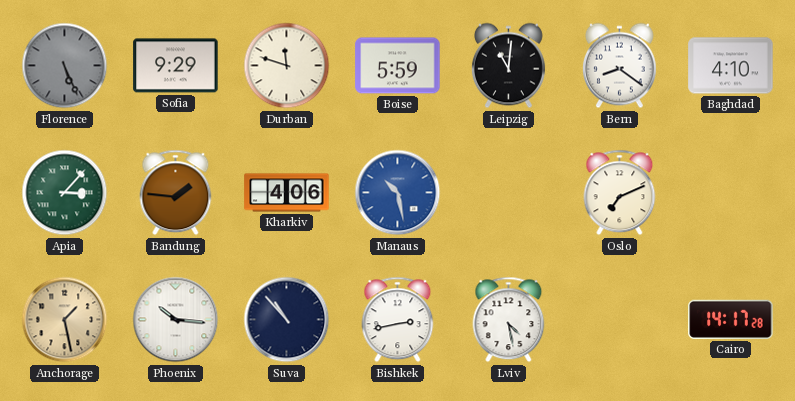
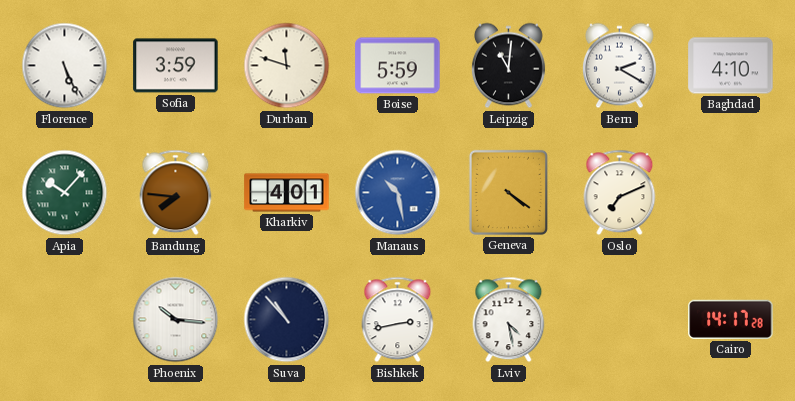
Florence dial: grey -> white (65, 66)
Sofia: 9:29 -> 3:59 (176, 66)
Bern: 8:21 -> 2:20 (619, 66)
Apia: 3:07 -> 10:07 (65, 193)
Bandung: 1:46 -> 7:46 (176, 193)
Kharkiv: 4:06 -> 4:01 (287, 193)
Geneva: none -> 4:21 (508, 192)
Anchorage: 1:28 -> none (65, 320)
